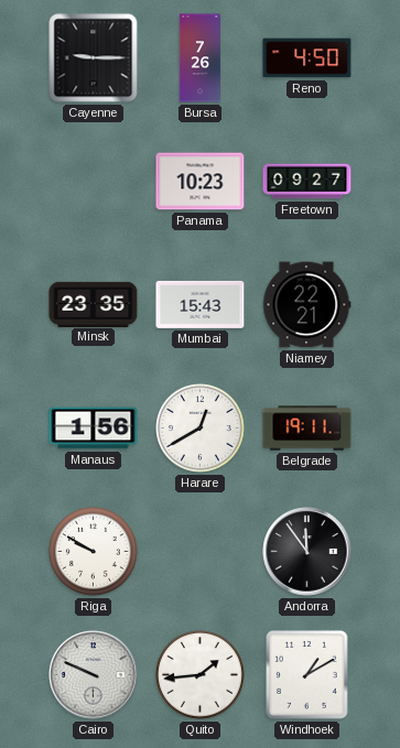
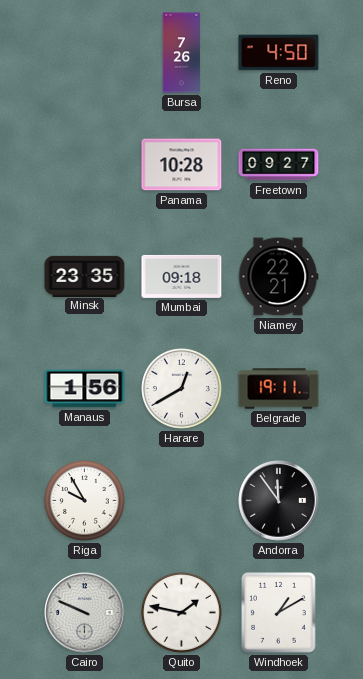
Cayenne: 9:15 -> none (94, 58)
Panama: 10:23 -> 10:28 (182, 165)
Mumbai: 15:43 -> 09:18 (182, 276)
Riga: 9:50 -> 9:55 (85, 501)
Quito: 1:44 -> 1:47 (182, 613)
